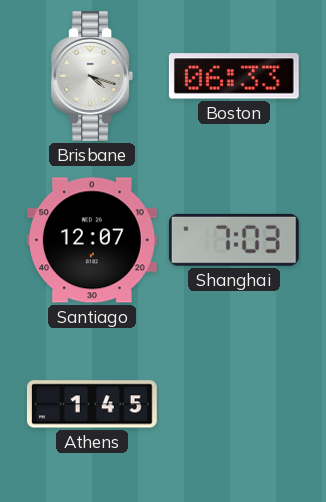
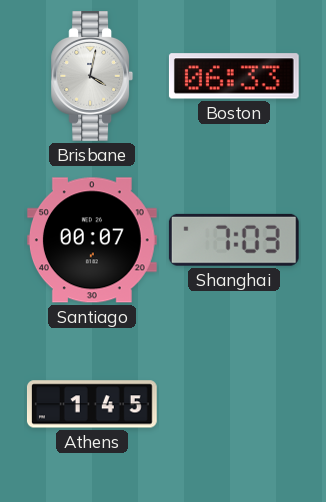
Brisbane: 4:18 -> 4:02 (92, 77)
Santiago: 12:07 -> 00:07 (92, 240)
